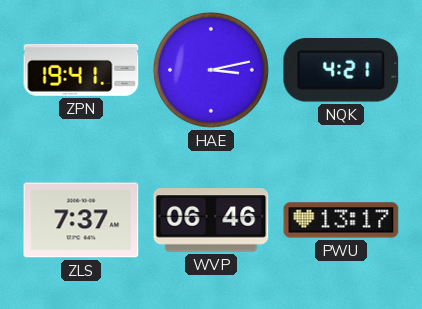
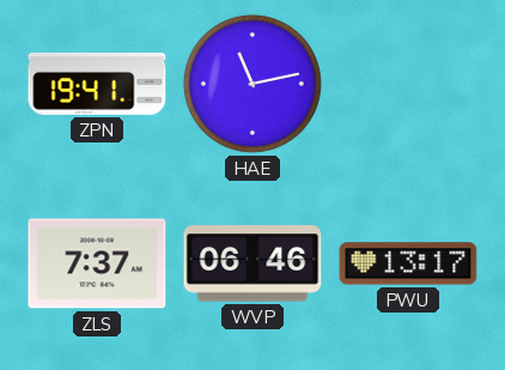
HAE: 3:13 -> 11:13 (252, 84)
NQK: 4:21 -> none (341, 70)
